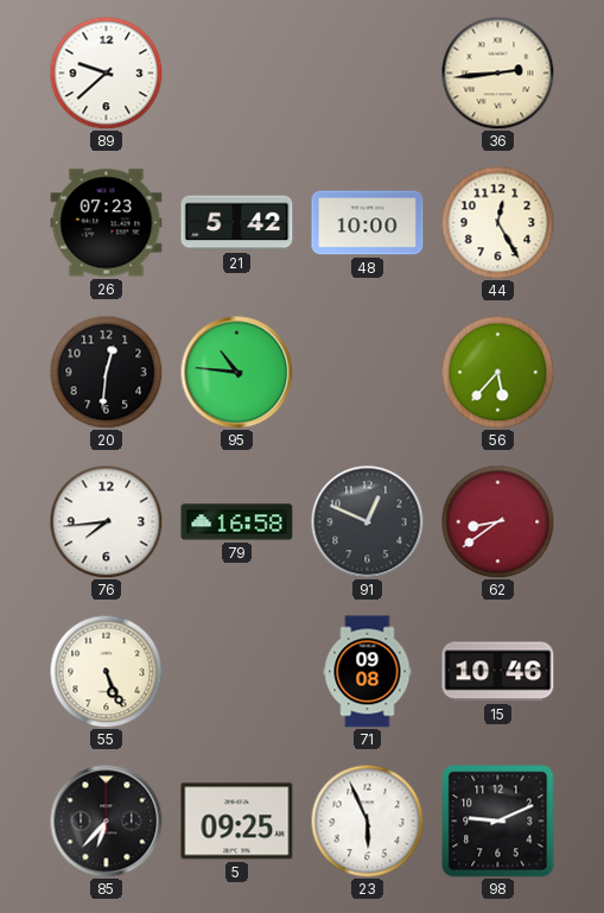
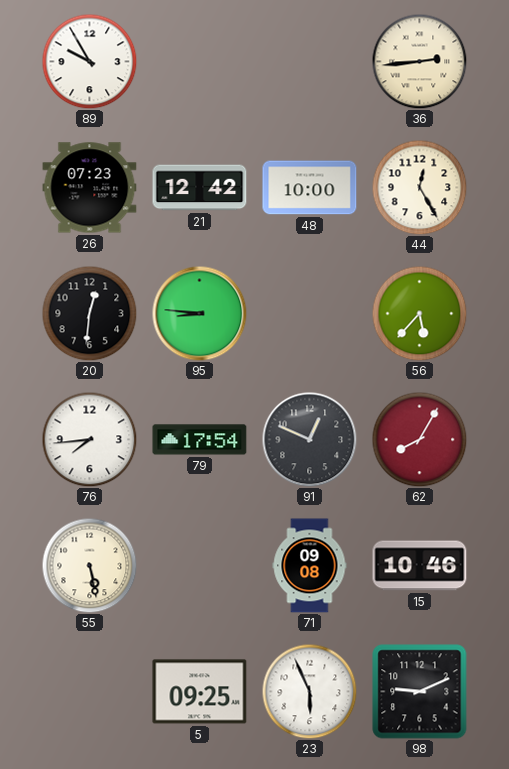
89: 9:38 -> 9:55 (89, 61)
21: 5:42 -> 12:42 (200, 188)
95: 10:46 -> 8:46 (199, 313)
79: 16:58 -> 17:54 (200, 440)
62: 8:39 -> 8:05 (419, 439)
55: 5:26 -> 5:28 (89, 565)
85: 6:37 -> none (106, 820)
